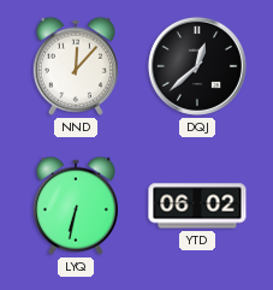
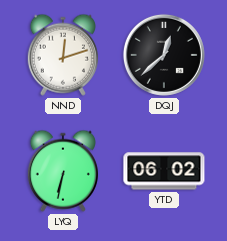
NND: 12:07 -> 12:12 (63, 55)
